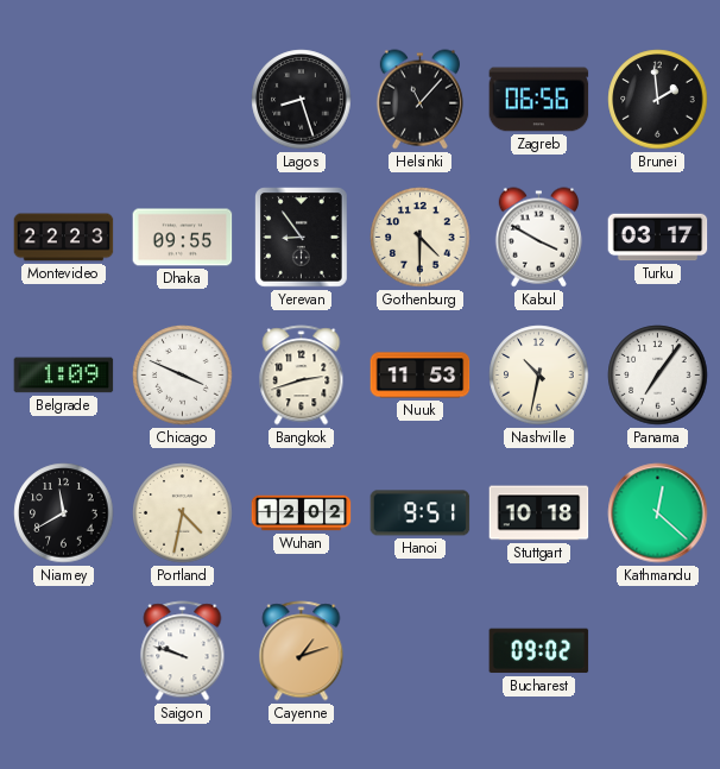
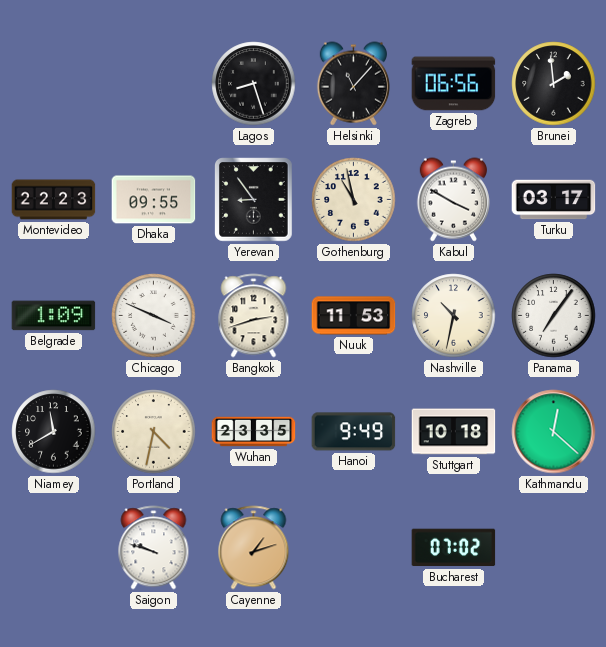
Gothenburg: 4:30 -> 10:58 (354, 200)
Wuhan: 12:02 -> 23:35 (254, 432)
Hanoi: 9:51 -> 9:49 (354, 432)
Bucharest: 09:02 -> 07:02 (454, 548)
